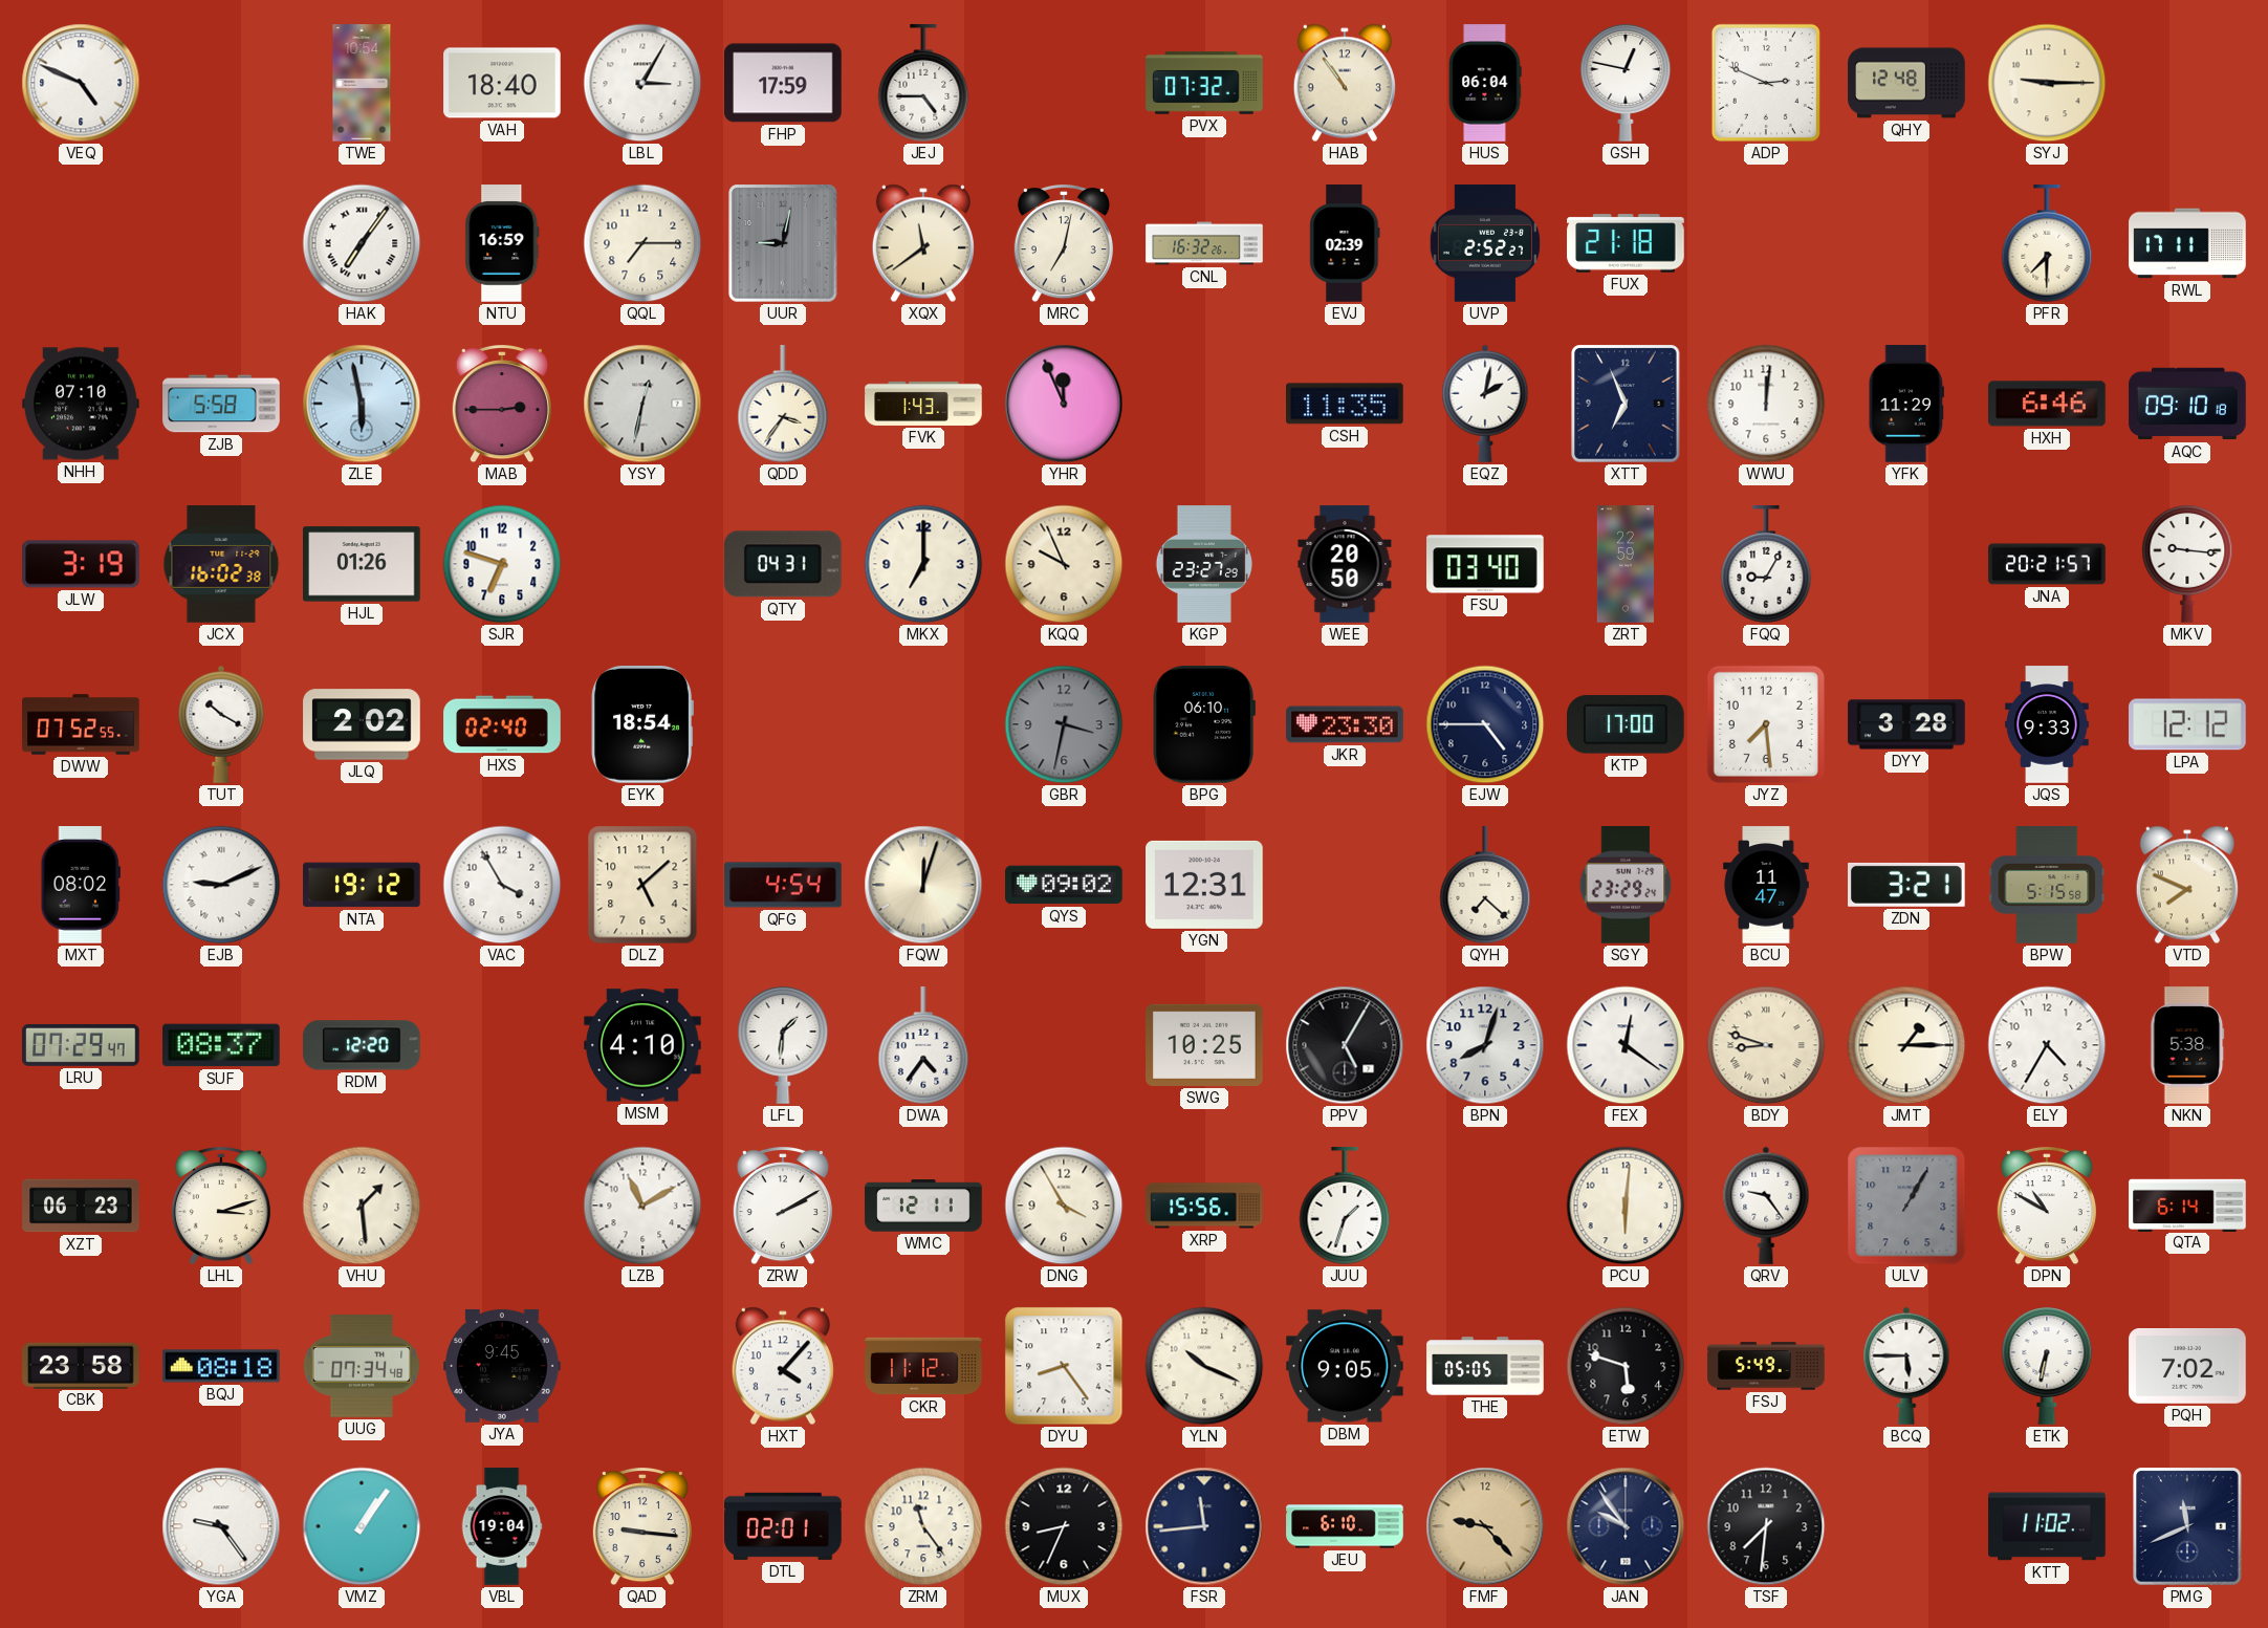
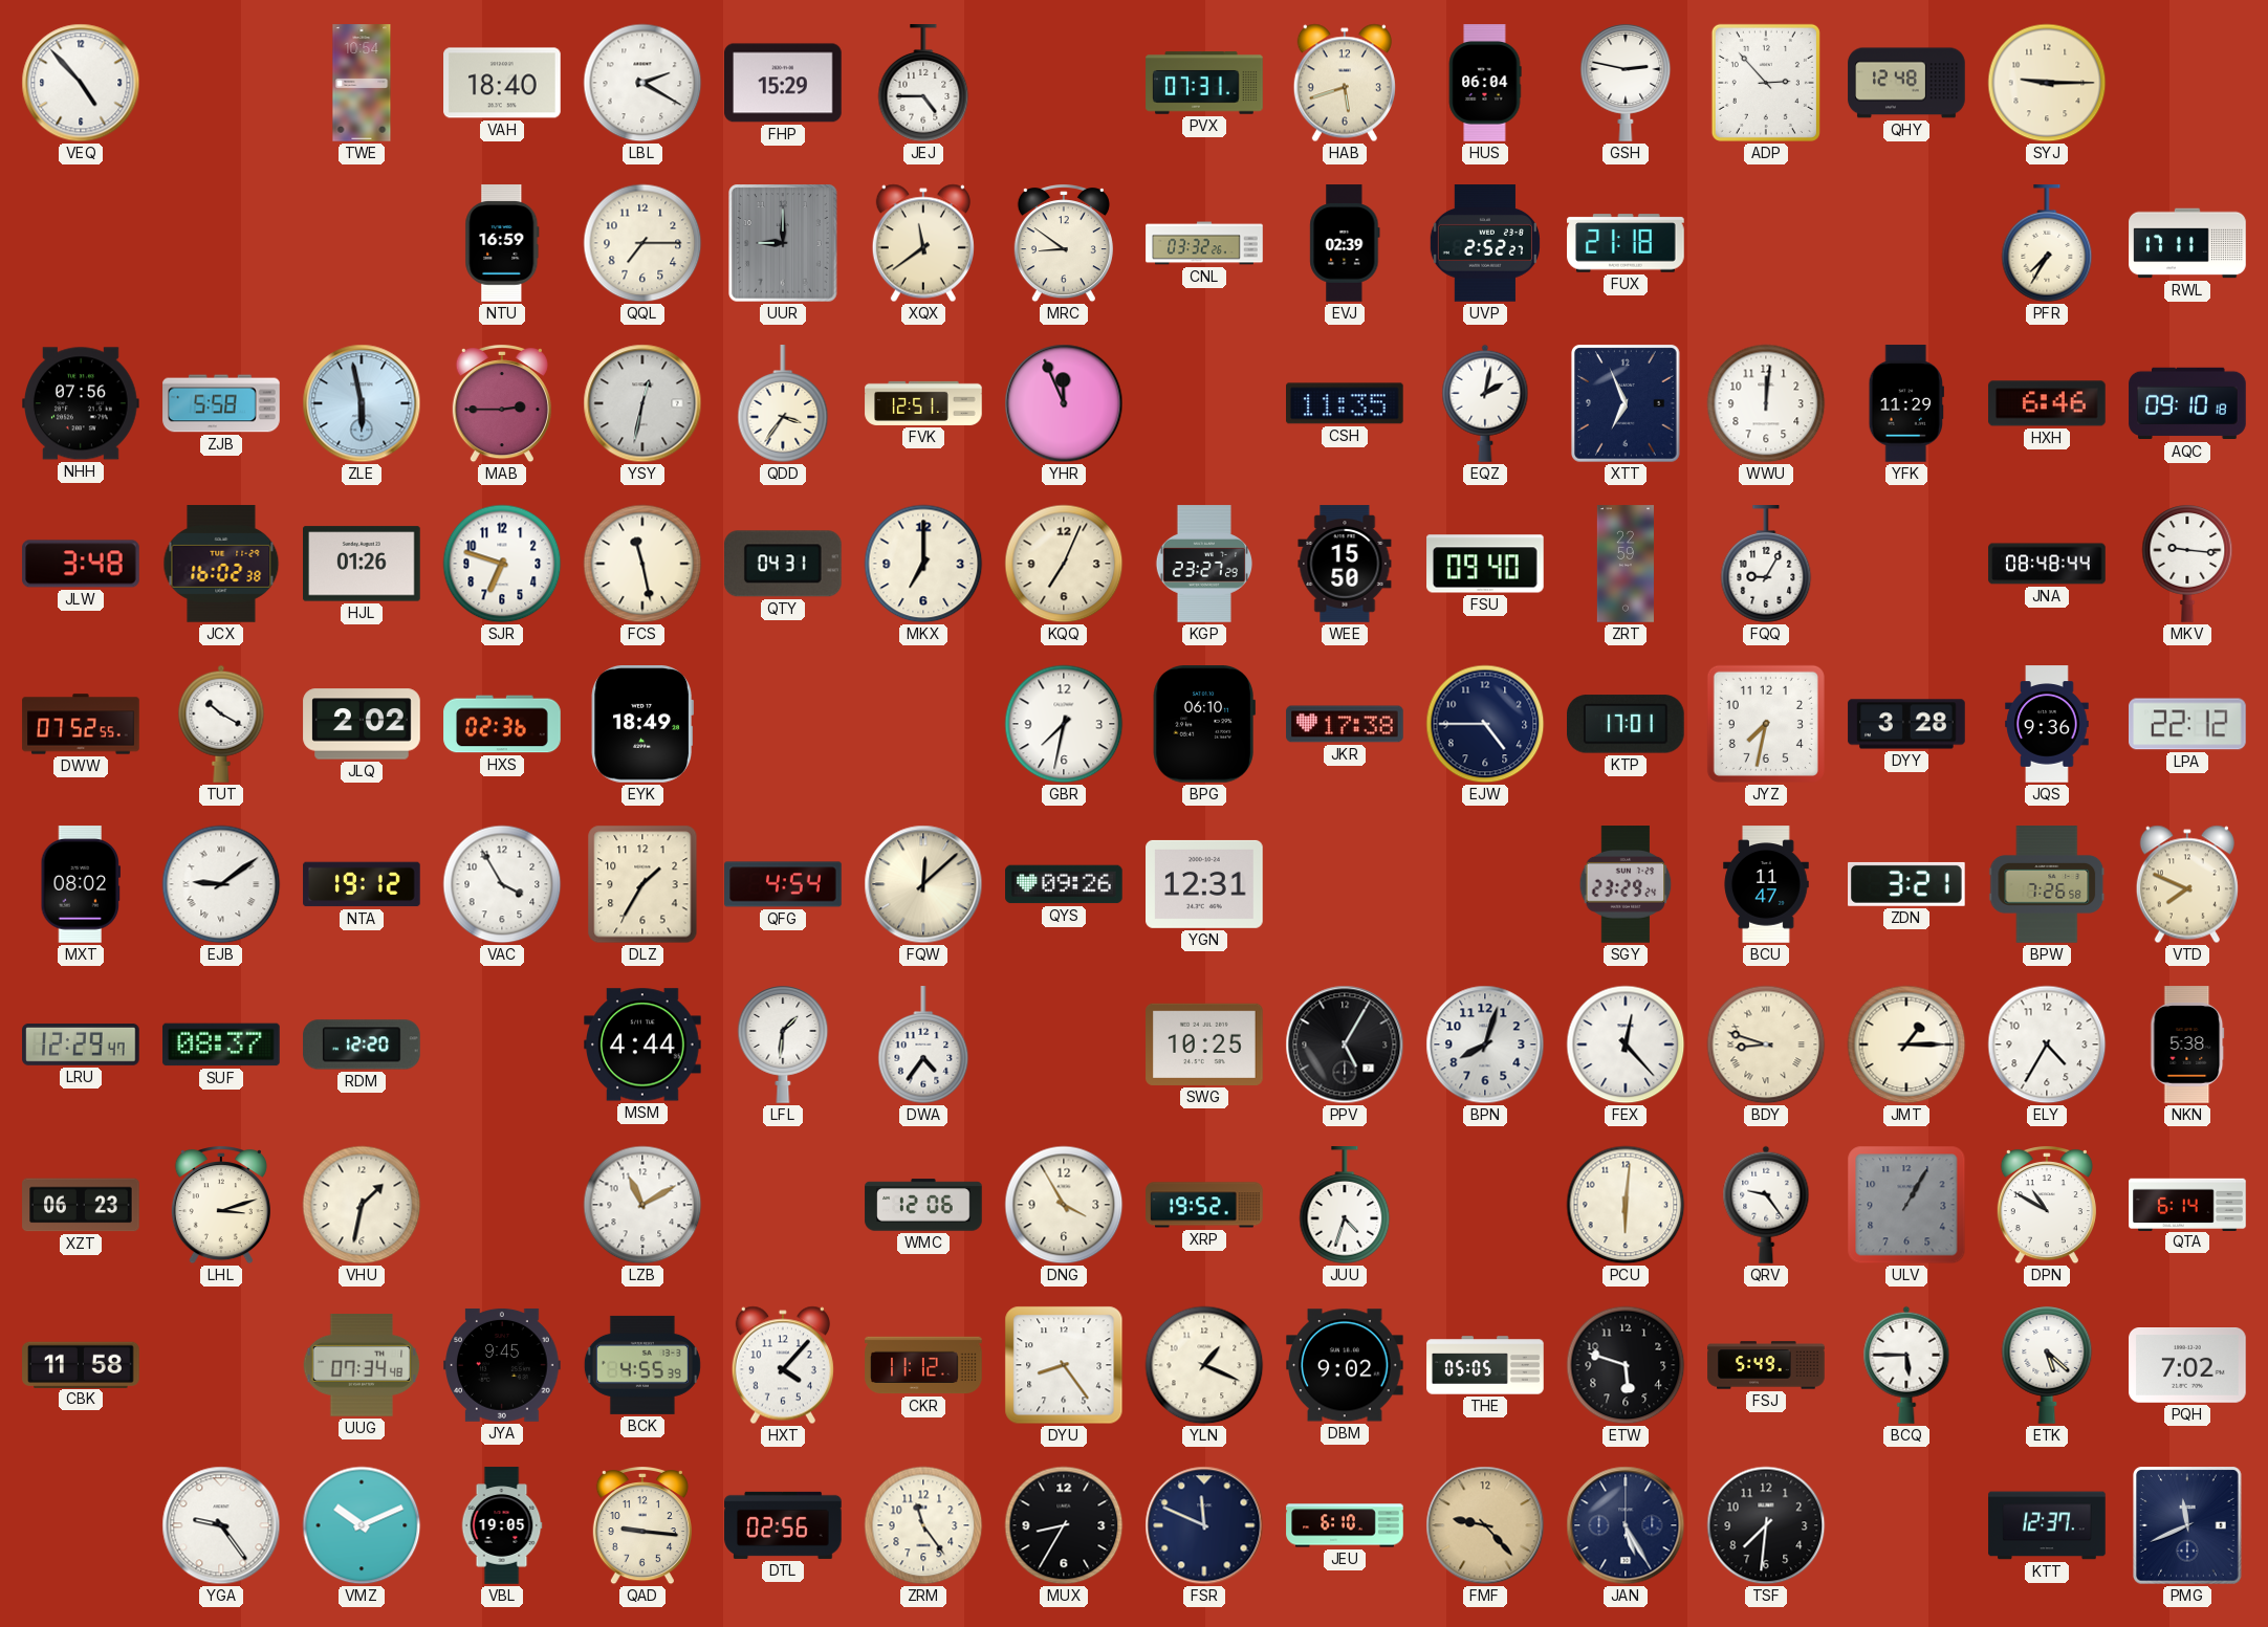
VEQ: 4:49 -> 4:53 (81, 83)
LBL: 3:05 -> 2:20 (642, 83)
FHP: 17:59 -> 15:29 (783, 83)
PVX: 07:32 -> 07:31 (1204, 83)
HAB: 10:54 -> 5:42 (1345, 83)
GSH: 12:47 -> 2:47 (1626, 83)
ADP: 2:49 -> 2:53 (1766, 83)
HAK: 7:06 -> none (362, 243)
UUR: 9:02 -> 9:00 (783, 243)
MRC: 7:02 -> 8:51 (1064, 244)
CNL: 16:32 -> 03:32 (1204, 243)
PFR: 7:30 -> 7:35 (2047, 244)
NHH: 07:10 -> 07:56 (82, 403)
FVK: 1:43 -> 12:51 (923, 403)
JLW: 3:19 -> 3:48 (81, 564)
FCS: none -> 11:28 (642, 564)
KQQ: 9:56 -> 7:04 (1064, 564)
WEE: 20:50 -> 15:50 (1345, 564)
FSU: 03:40 -> 09:40 (1485, 564)
JNA: 20:21 -> 08:48 (2047, 564)
HXS: 02:40 -> 02:36 (502, 724)
EYK: 18:54 -> 18:49 (642, 725)
GBR: 3:32 -> 7:32 (1064, 724)
GBR dial: grey -> white (1064, 724)
JKR: 23:30 -> 17:38 (1345, 724)
KTP: 17:00 -> 17:01 (1627, 724)
JYZ: 7:29 -> 7:32 (1766, 724)
JQS: 9:33 -> 9:36 (2047, 724)
LPA: 12:12 -> 22:12 (2188, 724)
EJB: 9:11 -> 9:09 (221, 884)
DLZ: 5:08 -> 1:35 (642, 884)
FQW: 12:03 -> 12:08 (923, 884)
QYS: 09:02 -> 09:26 (1064, 884)
QYH: 7:22 -> none (1485, 886)
BPW: 5:15 -> 7:26 (2047, 884)
LRU: 07:29 -> 12:29 (81, 1045)
MSM: 4:10 -> 4:44 (642, 1045)
FEX: 12:21 -> 12:23 (1626, 1045)
VHU: 1:29 -> 1:32 (362, 1205)
ZRW: 2:10 -> none (783, 1207)
WMC: 12:11 -> 12:06 (923, 1205)
XRP: 15:56 -> 19:52 (1204, 1205)
JUU: 1:33 -> 4:33 (1345, 1206)
CBK: 23:58 -> 11:58 (81, 1364)
BQJ: 08:18 -> none (221, 1366)
BCK: none -> 4:55 (642, 1365)
YLN: 10:19 -> 1:19 (1204, 1365)
DBM: 9:05 -> 9:02 (1345, 1365)
ETK: 6:32 -> 5:22 (2047, 1365)
VMZ: 1:06 -> 10:11 (362, 1525)
VBL: 19:04 -> 19:05 (502, 1525)
DTL: 02:01 -> 02:56 (783, 1525)
MUX: 8:34 -> 8:35 (1064, 1525)
FSR: 11:44 -> 11:49 (1204, 1525)
JAN: 9:54 -> 5:25 (1626, 1525)
KTT: 11:02 -> 12:37 (2047, 1525)
